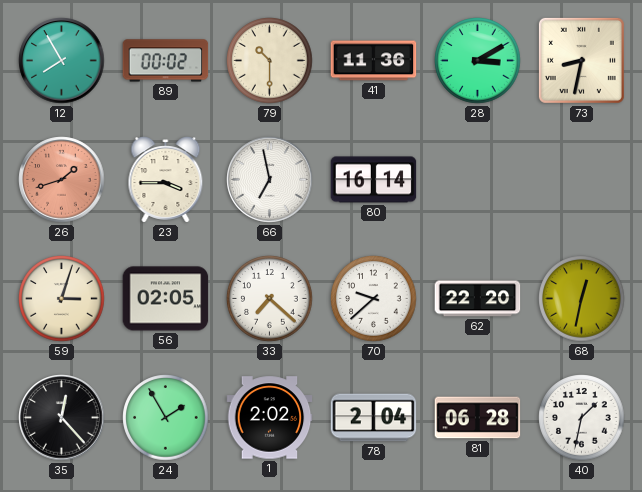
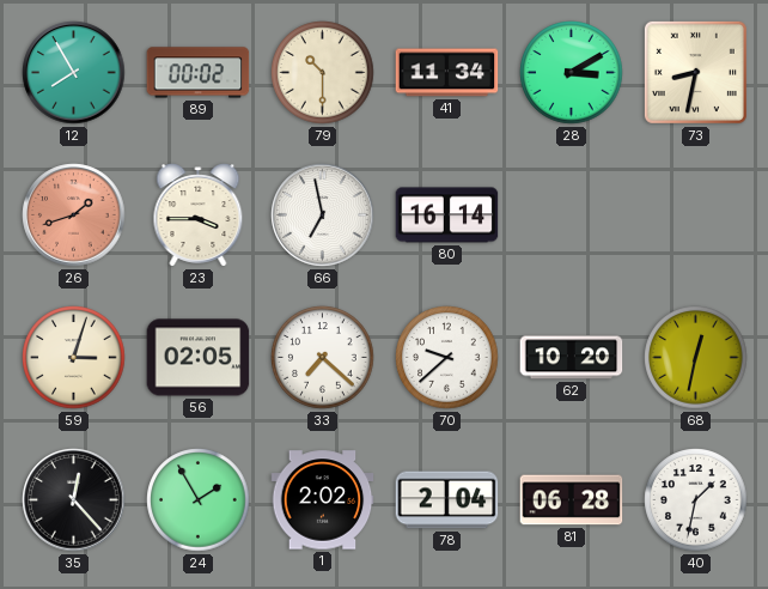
41: 11:36 -> 11:34 (447, 73)
62: 22:20 -> 10:20 (572, 358)
